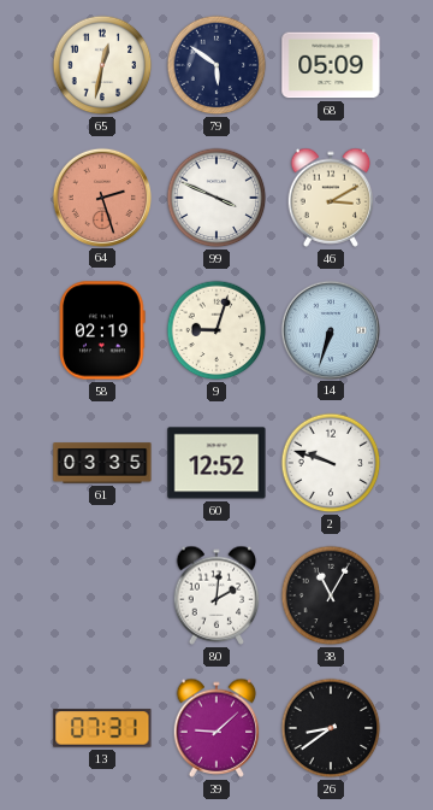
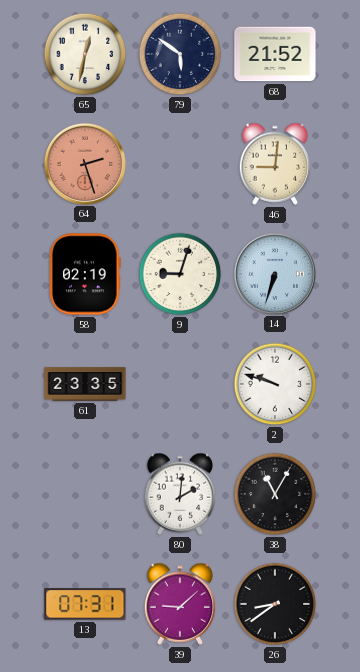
68: 05:09 -> 21:52 (275, 54)
99: 3:49 -> none (216, 198)
46: 3:10 -> 9:01 (275, 164)
61: 03:35 -> 23:35 (85, 384)
60: 12:52 -> none (216, 463)
